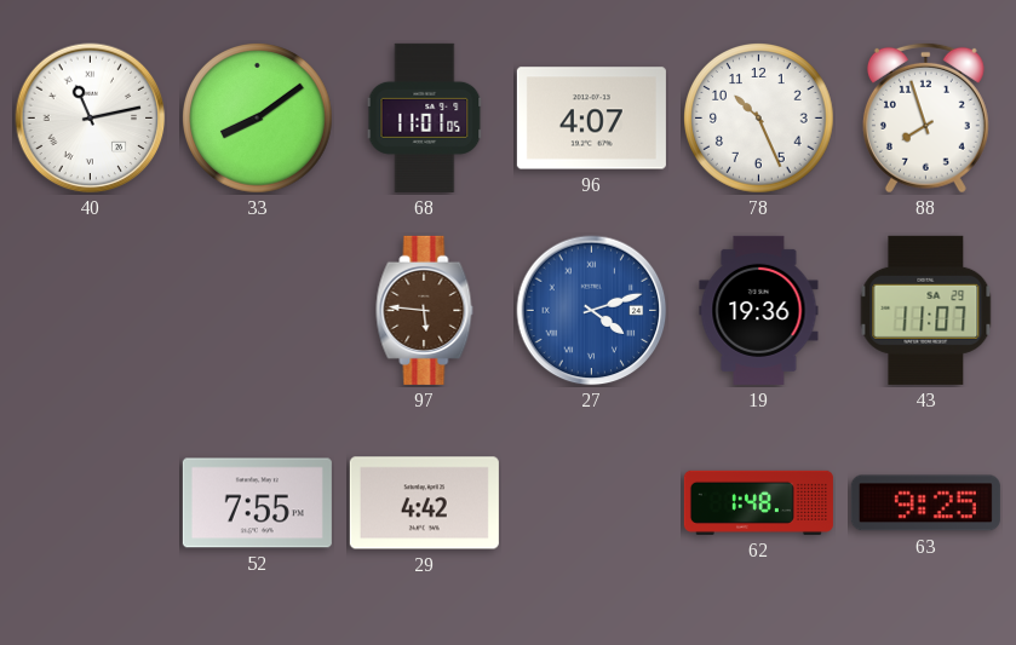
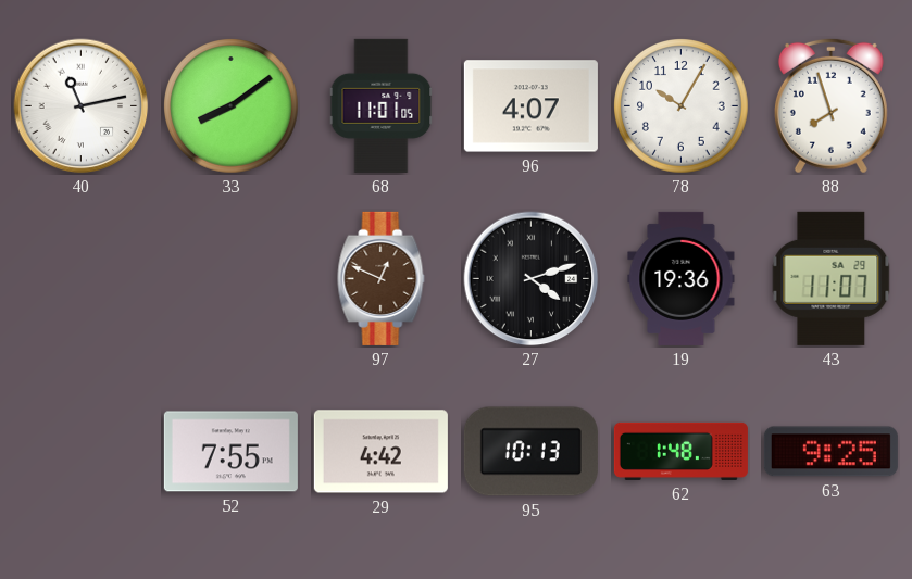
78: 10:26 -> 10:05 (682, 106)
97: 5:46 -> 12:49 (382, 278)
27 dial: blue -> black (532, 279)
95: none -> 10:13 (530, 452)
